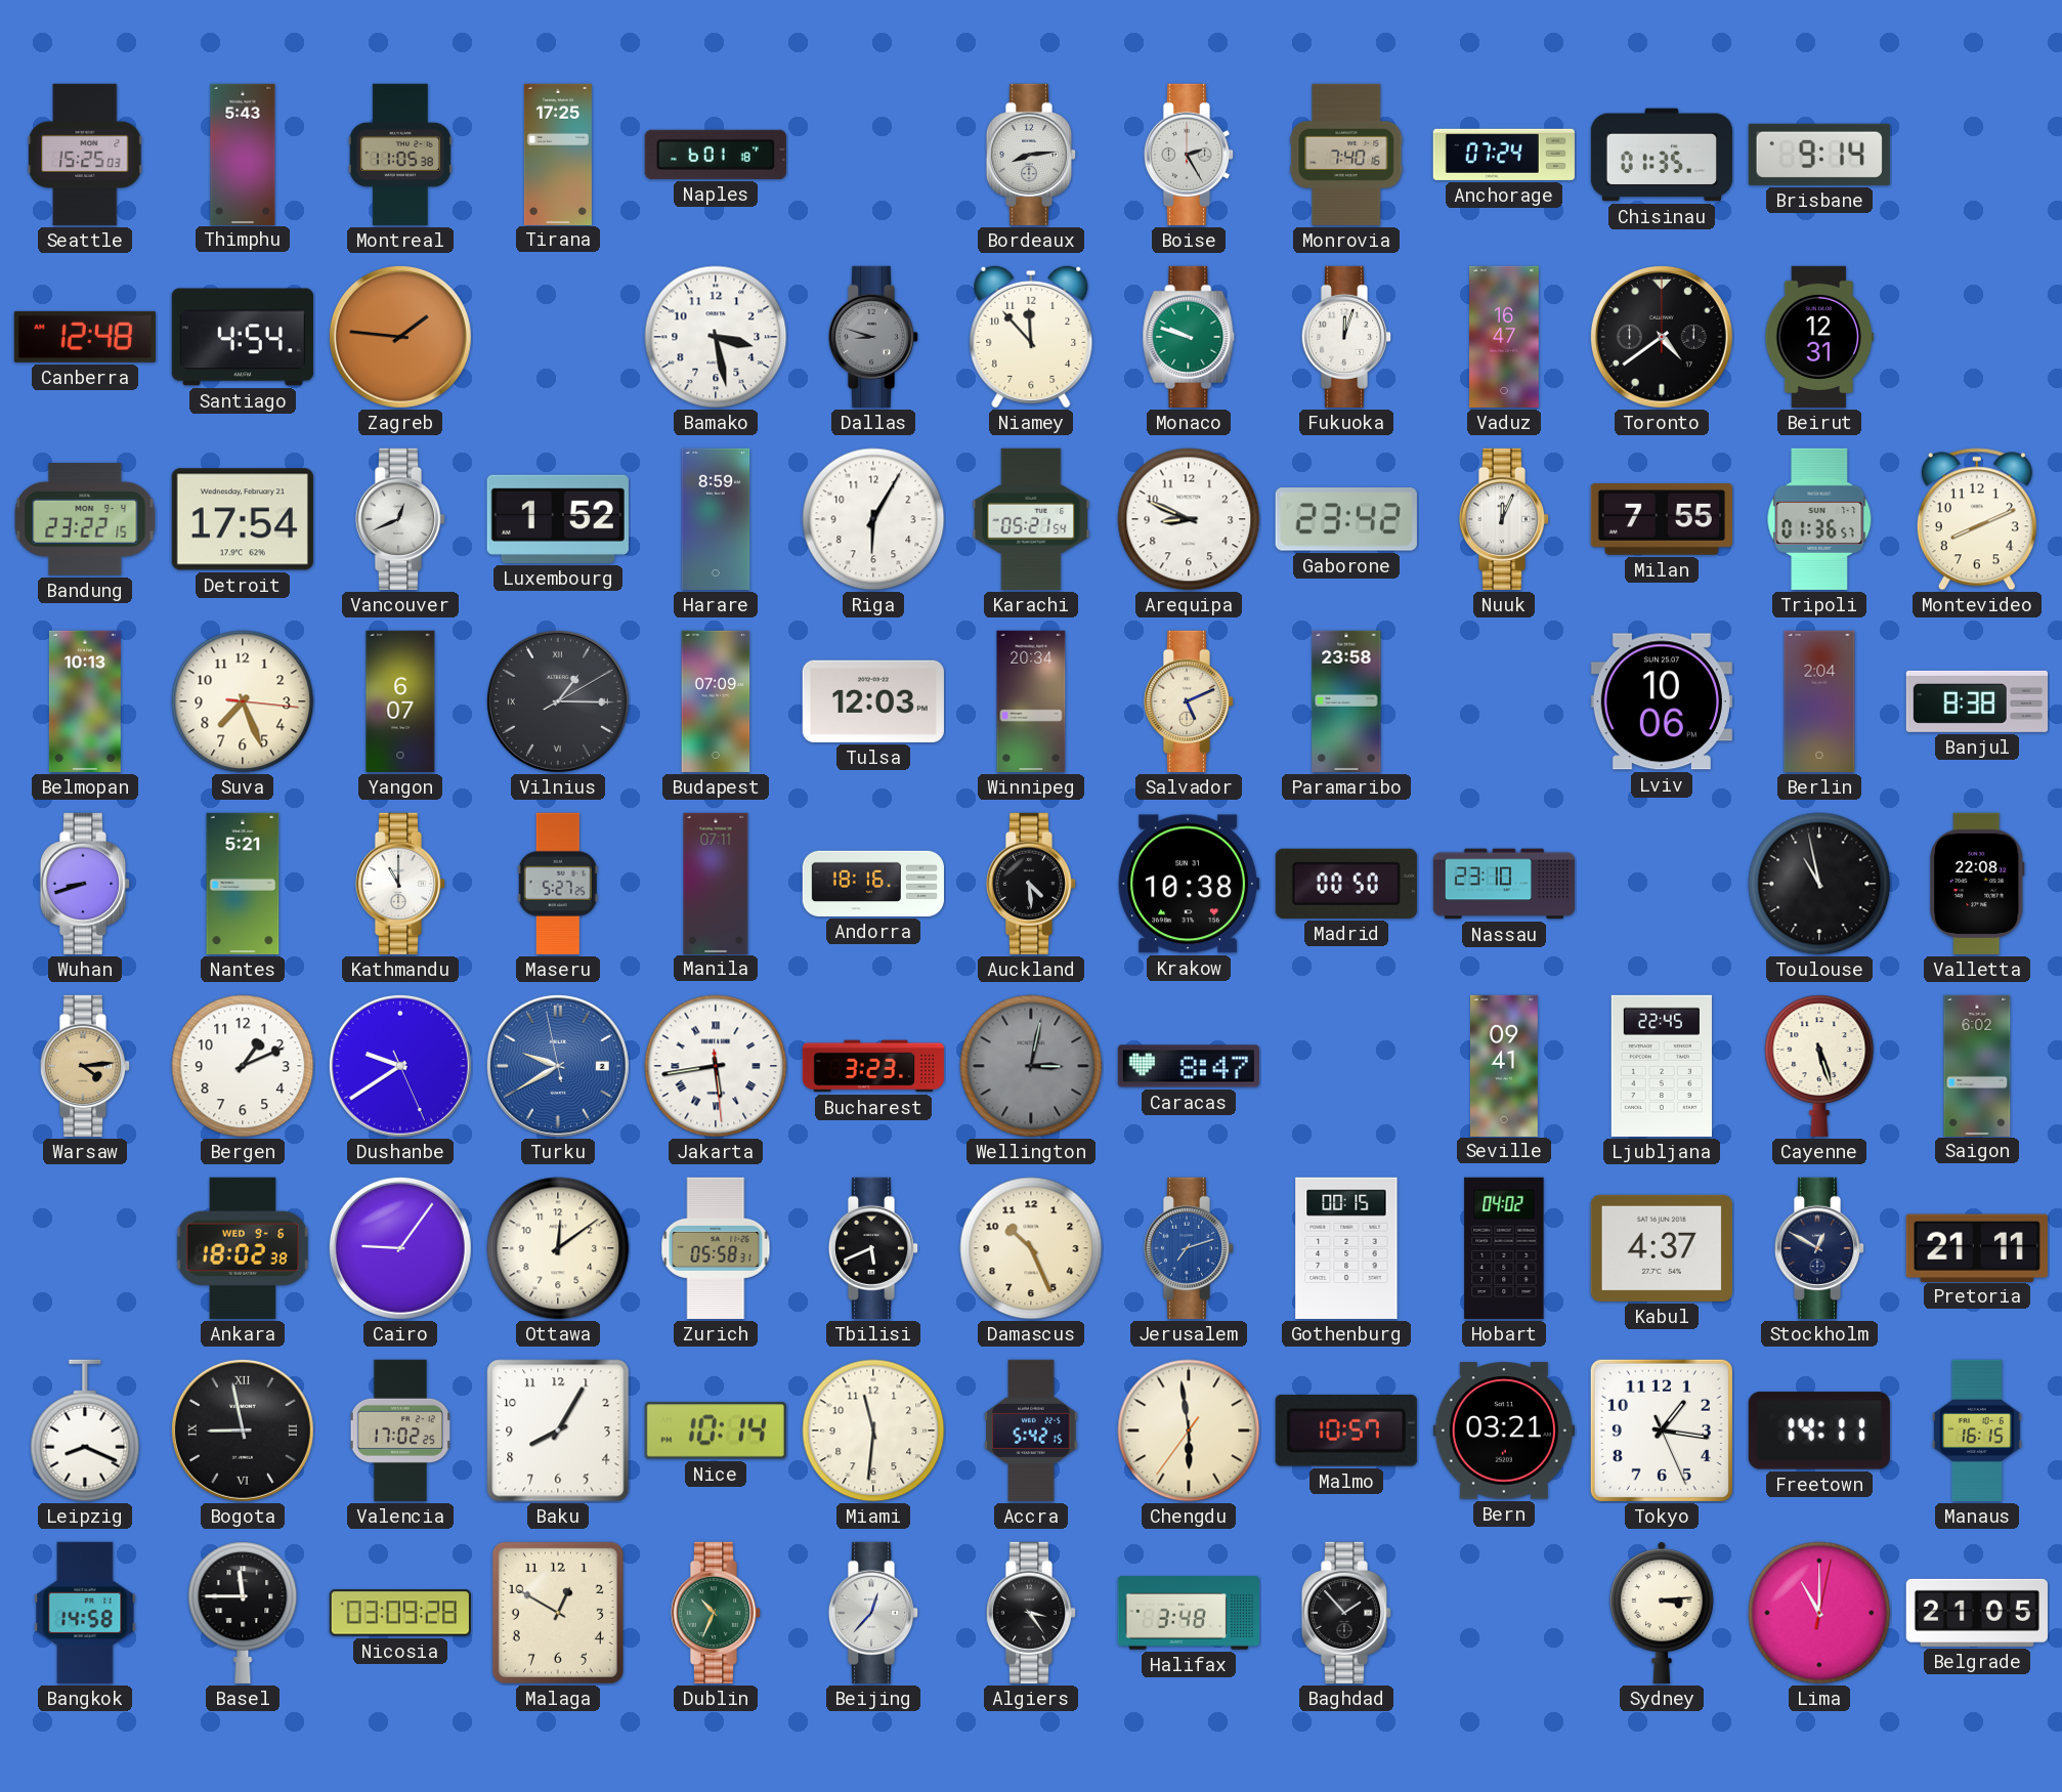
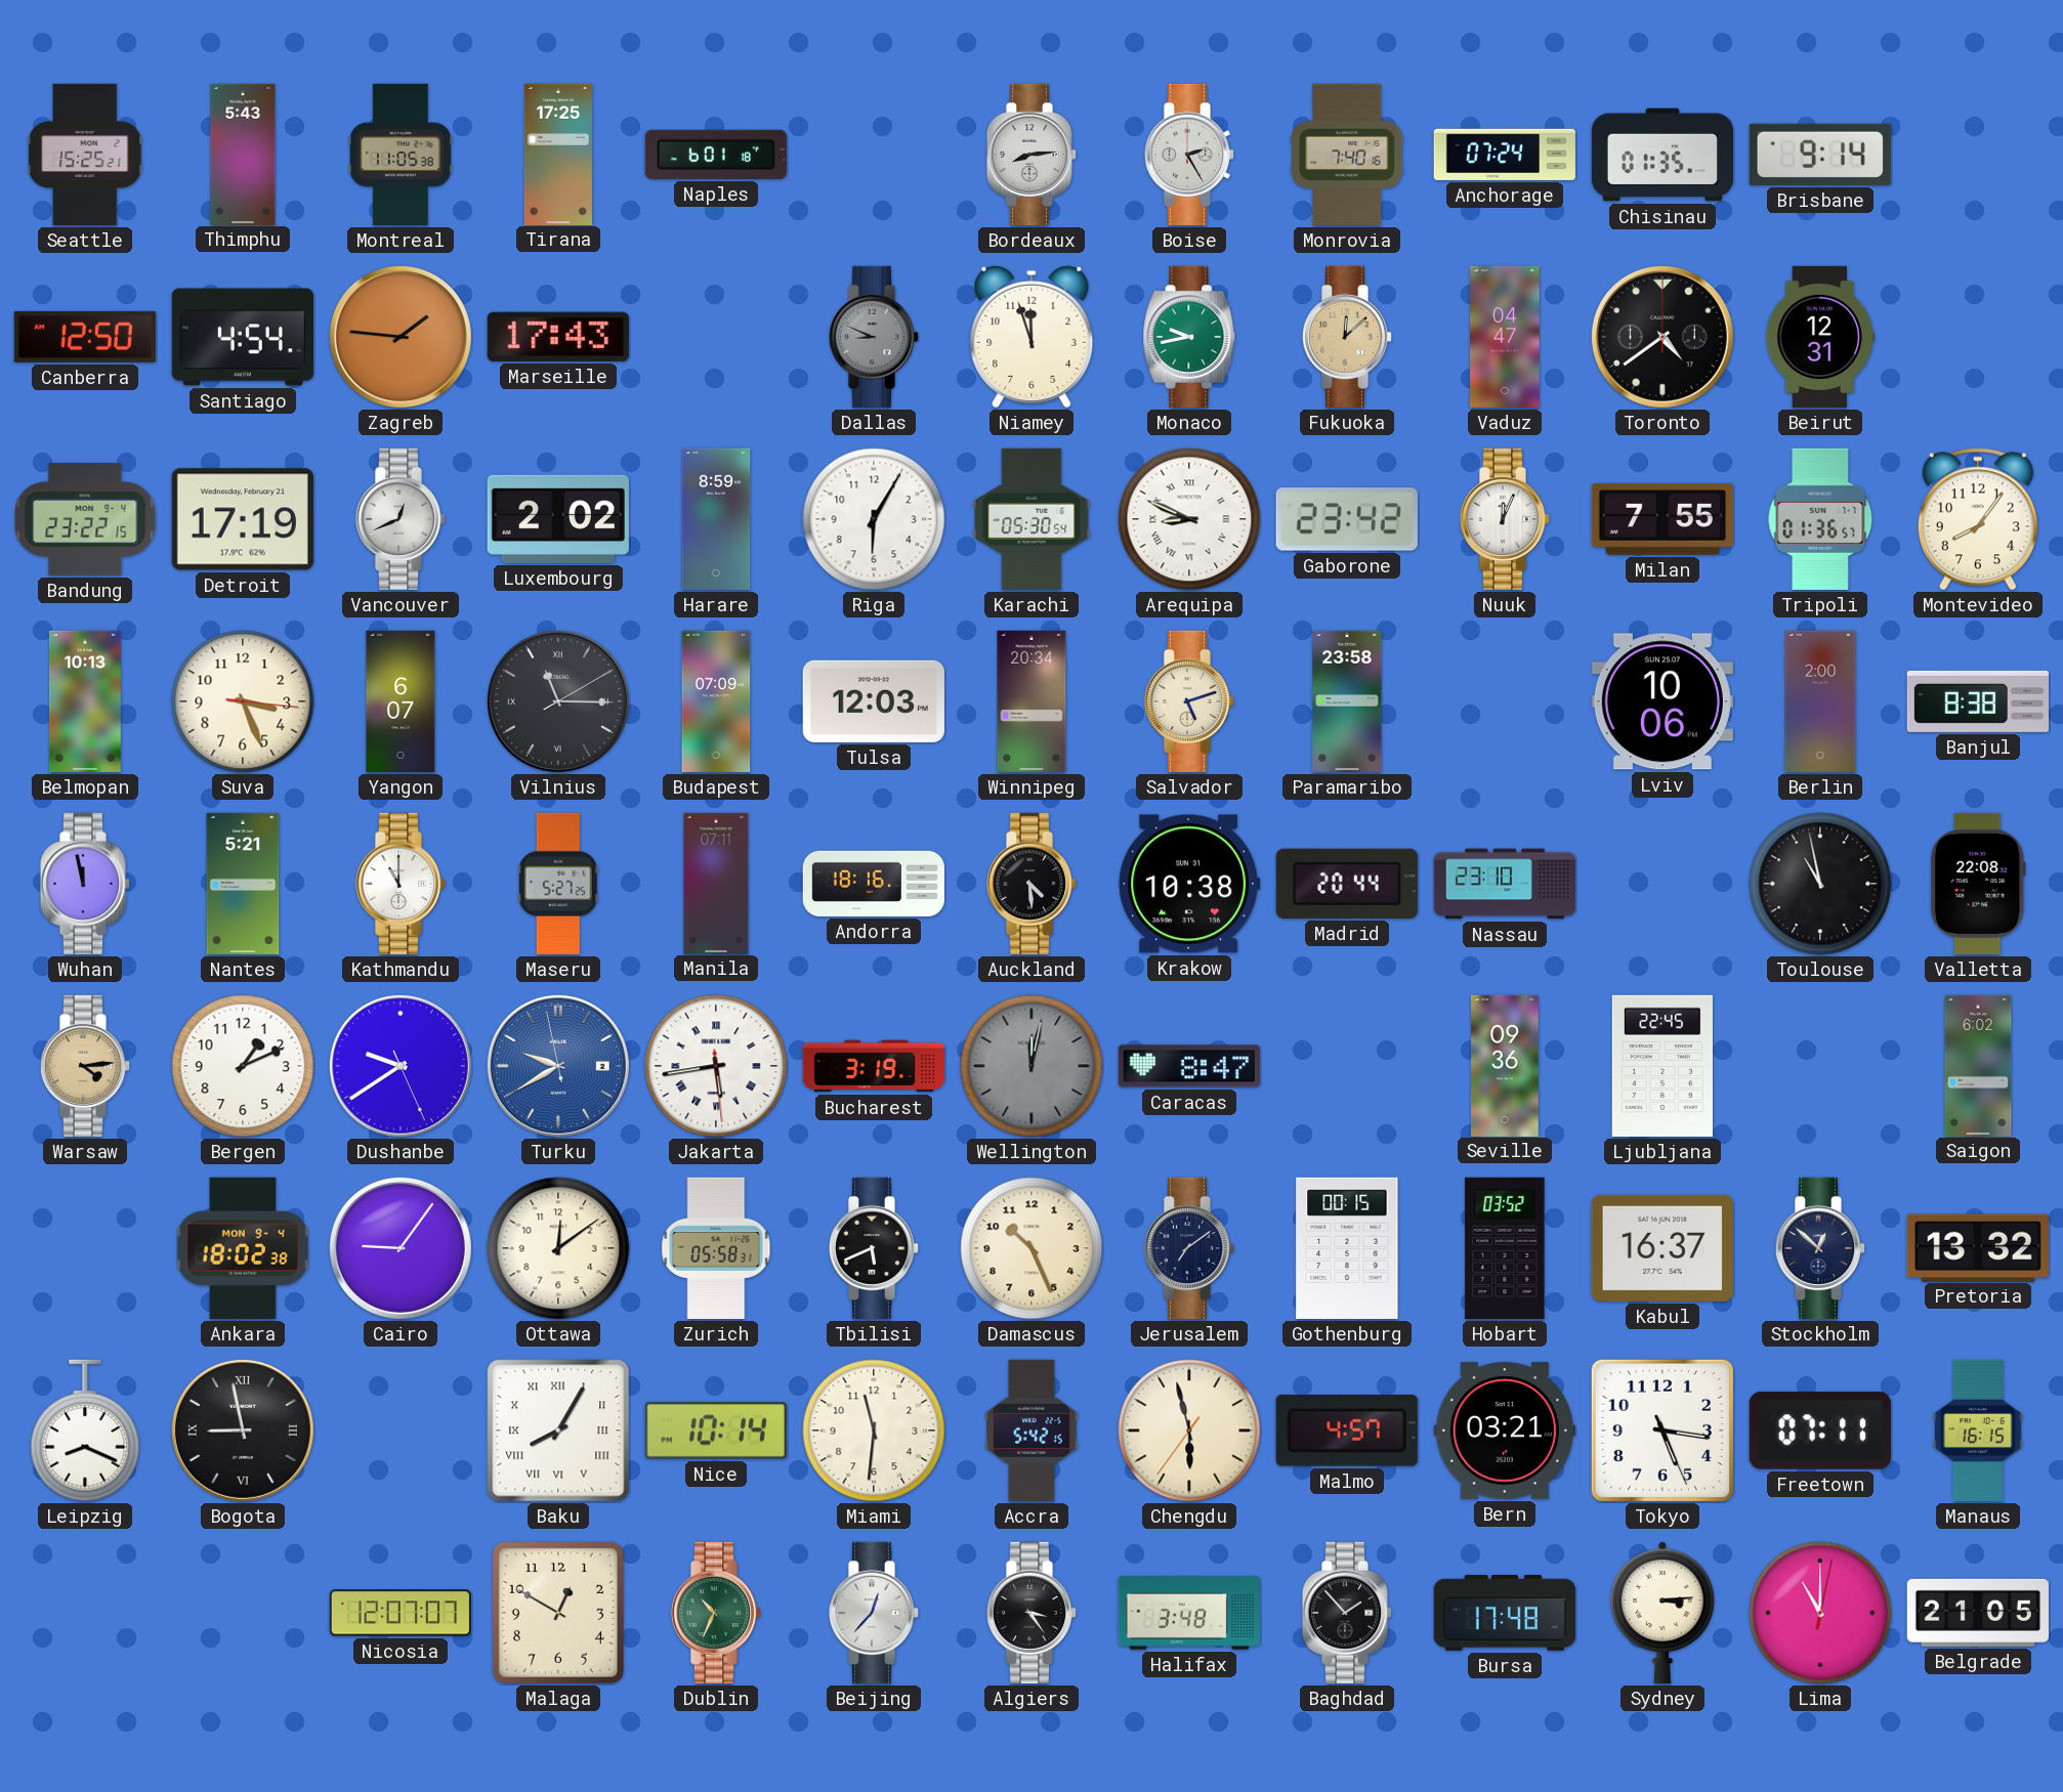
Seattle: 15:25:03 -> 15:25:21 (85, 155)
Canberra: 12:48 -> 12:50 (85, 337)
Marseille: none -> 17:43 (558, 337)
Bamako: 3:28 -> none (716, 337)
Dallas: 8:48 -> 8:49 (874, 337)
Niamey: 11:53 -> 11:57 (1031, 337)
Monaco: 9:48 -> 9:43 (1189, 337)
Fukuoka: 12:03 -> 12:08 (1347, 337)
Fukuoka dial: white -> champagne (1347, 337)
Vaduz: 16:47 -> 04:47 (1505, 337)
Detroit: 17:54 -> 17:19 (243, 519)
Luxembourg: 1:52 -> 2:02 (558, 519)
Karachi: 05:21 -> 05:30 (1031, 519)
Arequipa numerals: Arabic -> Roman (1189, 519)
Montevideo: 8:11 -> 8:06 (1978, 519)
Suva: 7:26 -> 3:26 (243, 701)
Vilnius: 1:15 -> 11:15 (558, 701)
Salvador: 5:11 -> 5:12 (1189, 701)
Berlin: 2:04 -> 2:00 (1820, 701)
Wuhan: 8:42 -> 11:58 (85, 884)
Madrid: 00:50 -> 20:44 (1347, 884)
Bucharest: 3:23 -> 3:19 (874, 1066)
Wellington: 3:02 -> 12:02 (1031, 1066)
Seville: 09:41 -> 09:36 (1506, 1065)
Cayenne: 5:27 -> none (1819, 1066)
Ankara date: WED 9-6 -> MON 9-4 (243, 1248)
Jerusalem: 7:12 -> 7:09 (1189, 1248)
Jerusalem dial: blue -> navy (1189, 1248)
Hobart: 04:02 -> 03:52 (1505, 1248)
Kabul: 4:37 -> 16:37 (1662, 1248)
Stockholm: 12:50 -> 12:52 (1820, 1248)
Pretoria: 21:11 -> 13:32 (1978, 1247)
Valencia: 17:02 -> none (400, 1431)
Baku numerals: Arabic -> Roman (558, 1431)
Chengdu: 5:58 -> 5:57 (1189, 1431)
Malmo: 10:57 -> 4:57 (1347, 1431)
Tokyo: 1:16 -> 5:16 (1662, 1431)
Freetown: 14:11 -> 07:11 (1820, 1431)
Bangkok: 14:58 -> none (85, 1613)
Basel: 11:45 -> none (243, 1613)
Nicosia: 03:09 -> 12:07 (401, 1613)
Bursa: none -> 17:48 (1505, 1613)
